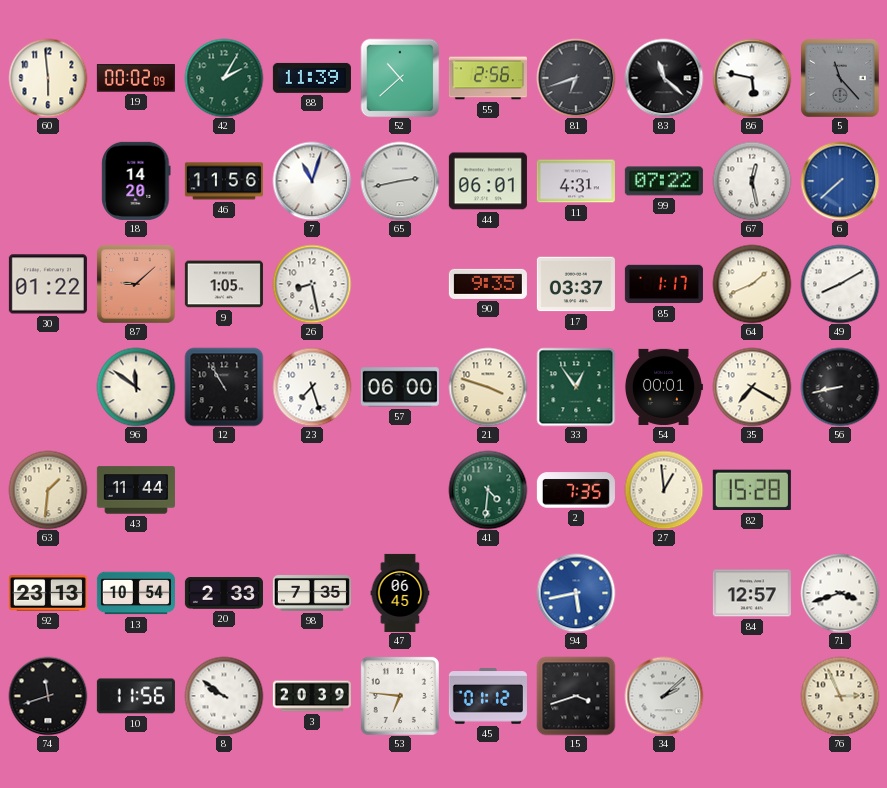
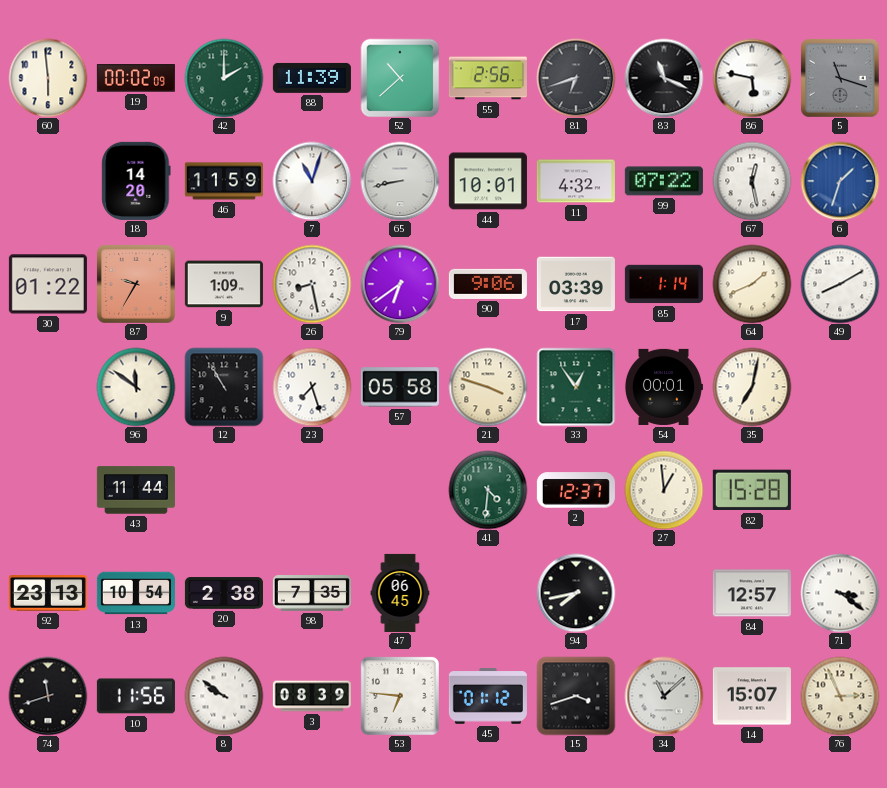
42: 2:05 -> 2:00 (224, 78)
83: 11:22 -> 11:19 (664, 78)
5: 11:23 -> 11:18 (840, 78)
46: 11:56 -> 11:59 (224, 181)
65: 2:43 -> 8:43 (400, 181)
44: 06:01 -> 10:01 (488, 181)
11: 4:31 -> 4:32 (576, 181)
6: 7:38 -> 1:33 (840, 181)
87: 9:08 -> 9:35 (136, 284)
9: 1:05 -> 1:09 (224, 284)
79: none -> 6:39 (400, 284)
90: 9:35 -> 9:06 (488, 284)
17: 03:37 -> 03:39 (576, 284)
85: 1:17 -> 1:14 (664, 284)
57: 06:00 -> 05:58 (400, 387)
35: 7:20 -> 7:02 (752, 387)
56: 8:43 -> none (840, 387)
63: 1:31 -> none (48, 490)
2: 7:35 -> 12:37 (576, 490)
20: 2:33 -> 2:38 (224, 593)
94: 5:43 -> 7:43 (576, 593)
94 dial: blue -> black (576, 593)
71: 3:42 -> 3:21 (840, 593)
3: 20:39 -> 08:39 (312, 696)
34: 2:08 -> 11:08 (664, 696)
14: none -> 15:07 (752, 696)
